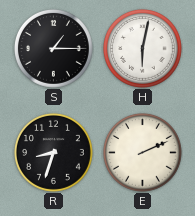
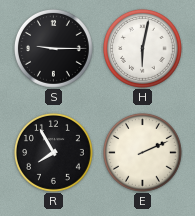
S: 1:15 -> 9:15 (54, 49)
R: 8:33 -> 7:55 (54, 153)
